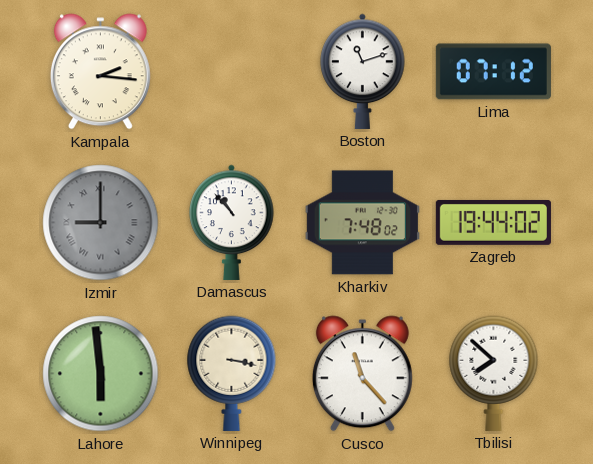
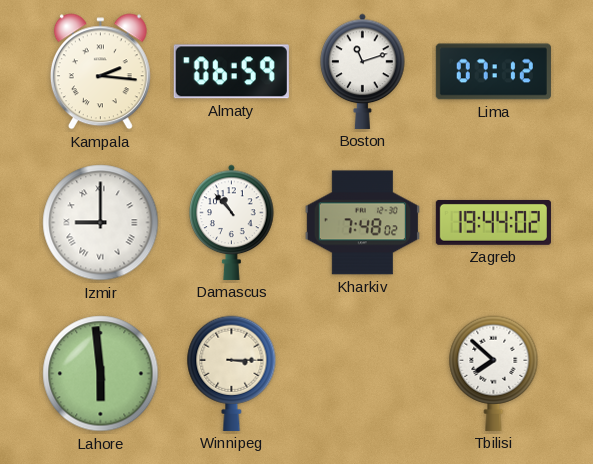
Almaty: none -> 06:59 (231, 72)
Izmir dial: grey -> white (101, 223)
Winnipeg: 3:17 -> 3:15 (232, 373)
Cusco: 11:23 -> none (362, 374)
